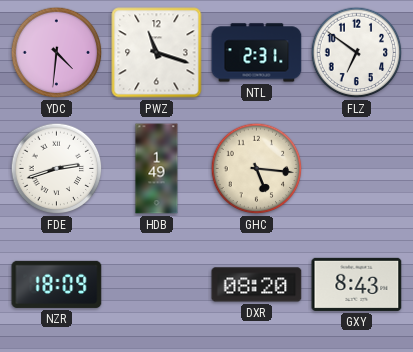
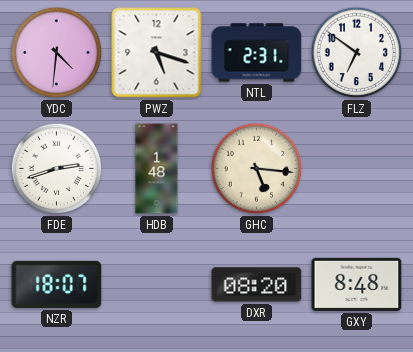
PWZ: 11:18 -> 5:18 (157, 53)
HDB: 1:49 -> 1:48 (157, 169)
NZR: 18:09 -> 18:07 (57, 284)
GXY: 8:43 -> 8:48 (357, 284)
